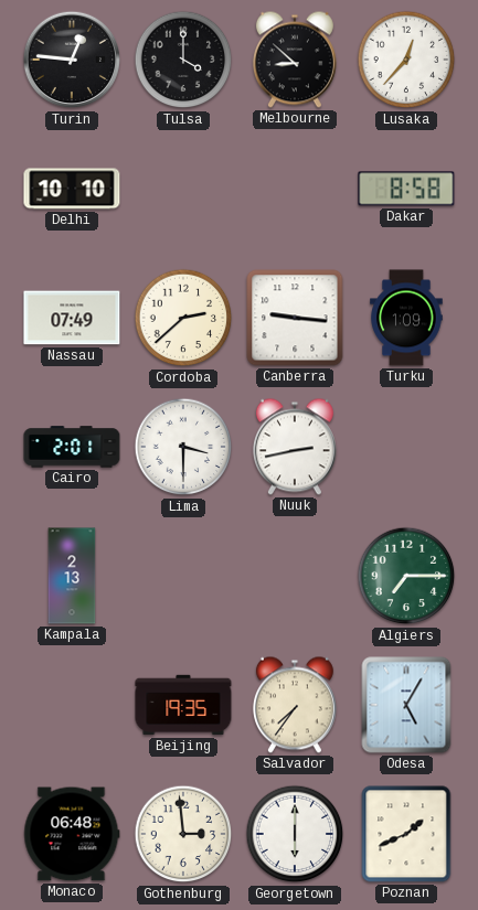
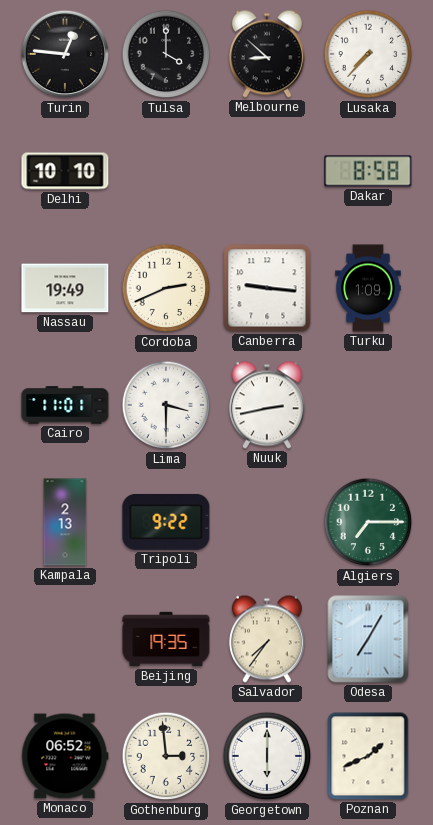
Lusaka: 12:37 -> 7:37 (368, 54)
Nassau: 07:49 -> 19:49 (65, 288)
Cordoba: 2:38 -> 2:41 (166, 288)
Cairo: 2:01 -> 11:01 (65, 405)
Tripoli: none -> 9:22 (166, 522)
Odesa: 5:05 -> 7:05 (368, 639)
Monaco: 06:48 -> 06:52 (65, 756)
